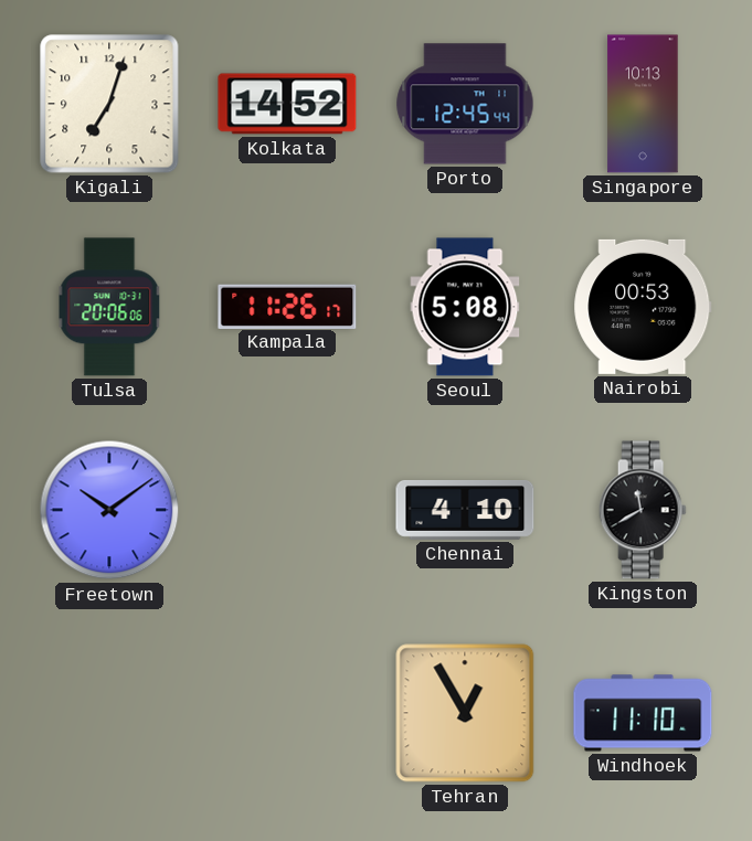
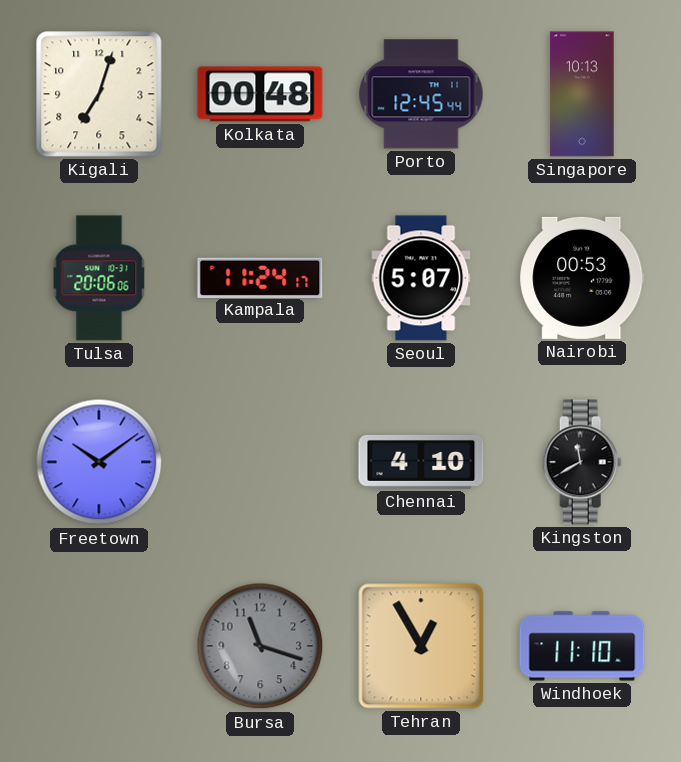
Kolkata: 14:52 -> 00:48 (260, 94)
Kampala: 11:26 -> 11:24 (260, 277)
Seoul: 5:08 -> 5:07 (421, 278)
Bursa: none -> 11:18 (260, 646)
